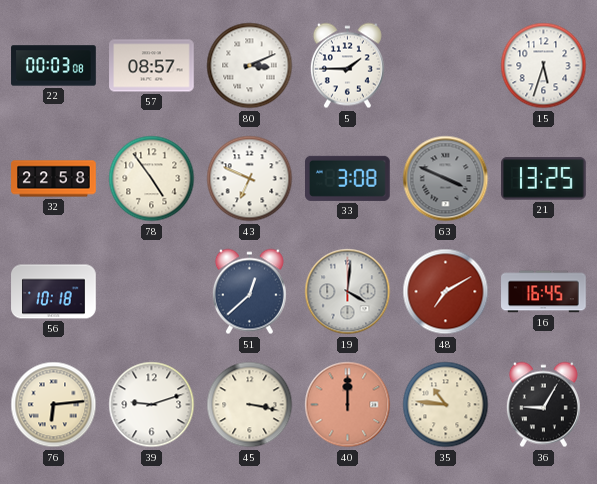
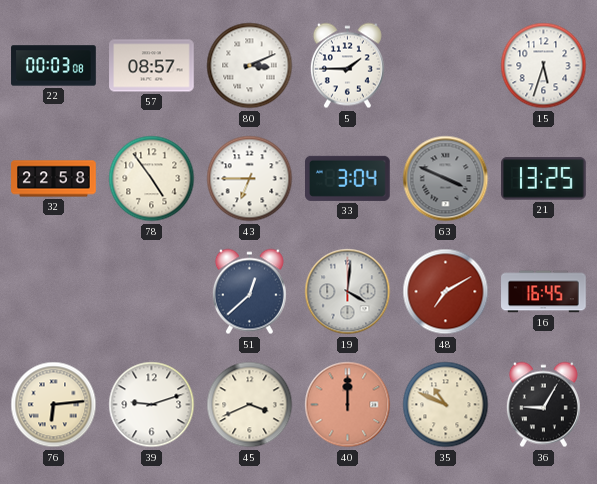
43: 6:49 -> 6:45 (250, 179)
33: 3:08 -> 3:04 (348, 178)
56: 10:18 -> none (54, 292)
45: 3:17 -> 3:41 (250, 405)
35: 10:46 -> 10:49 (446, 405)
